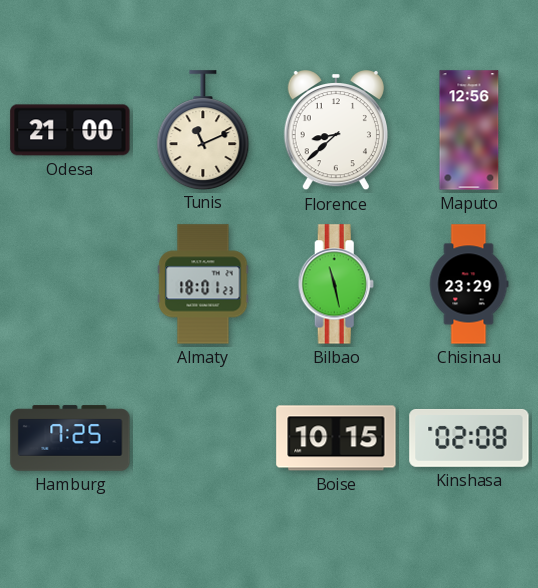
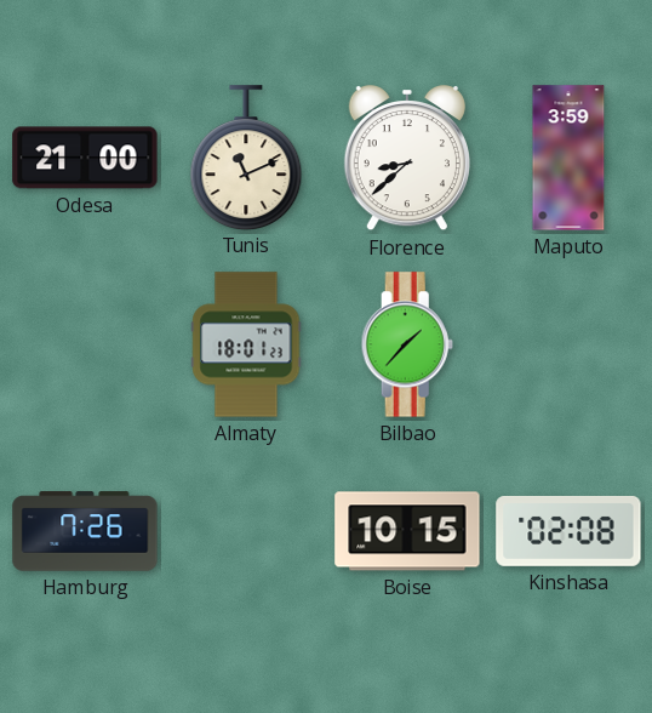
Maputo: 12:56 -> 3:59 (568, 158)
Bilbao: 11:28 -> 1:37 (407, 344)
Chisinau: 23:29 -> none (469, 284)
Hamburg: 7:25 -> 7:26 (85, 531)
